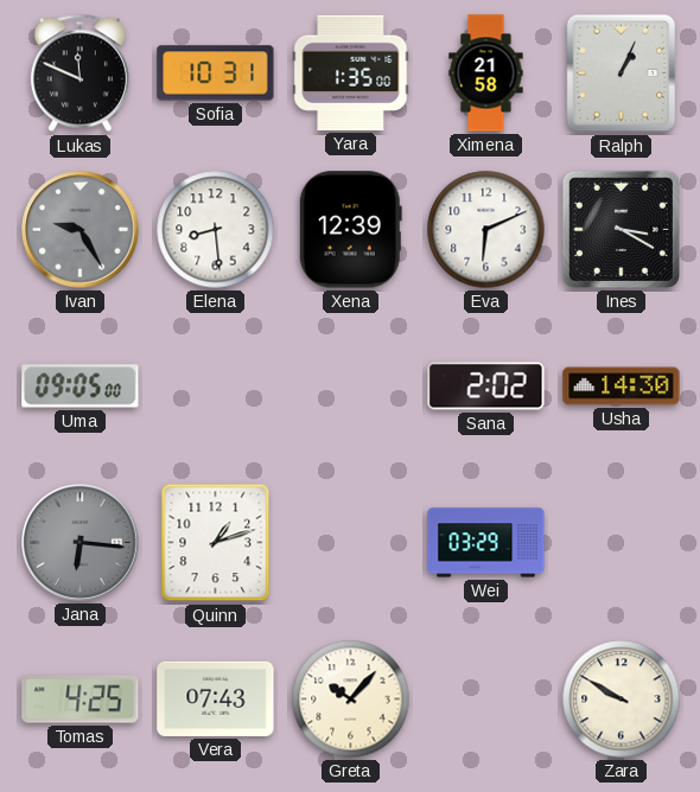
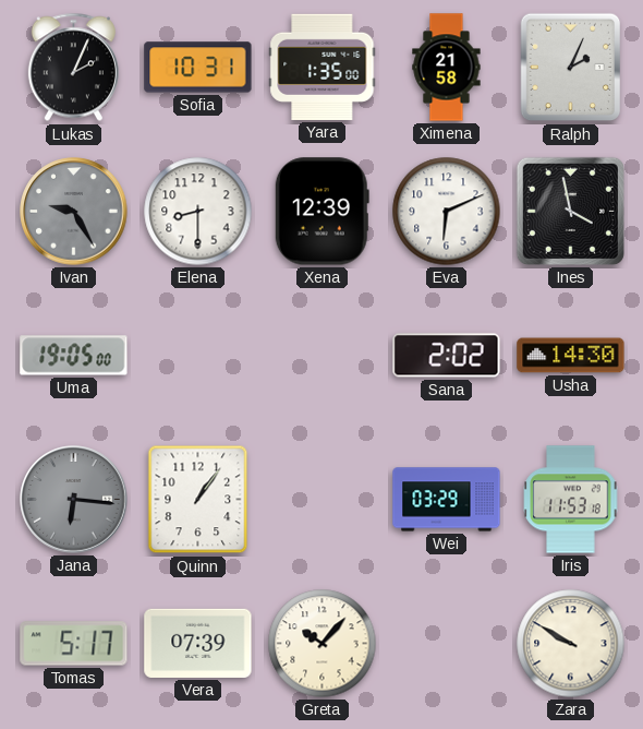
Lukas: 11:49 -> 2:04 (73, 68)
Ralph: 1:04 -> 2:04 (571, 68)
Elena: 8:29 -> 8:30 (198, 212)
Ines: 3:20 -> 3:58 (570, 211)
Uma: 09:05 -> 19:05 (74, 356)
Quinn: 1:12 -> 1:06 (198, 500)
Iris: none -> 11:53 (571, 500)
Tomas: 4:25 -> 5:17 (74, 644)
Vera: 07:43 -> 07:39 (198, 643)
